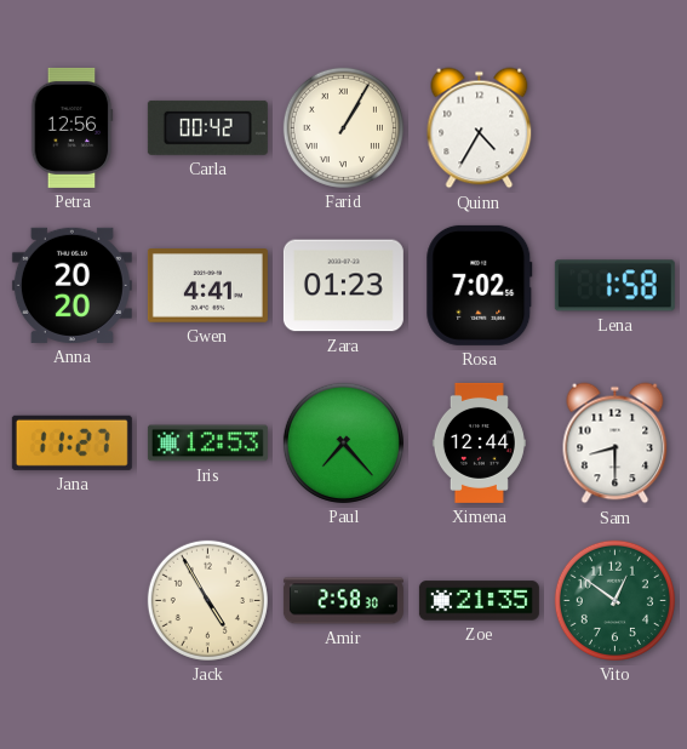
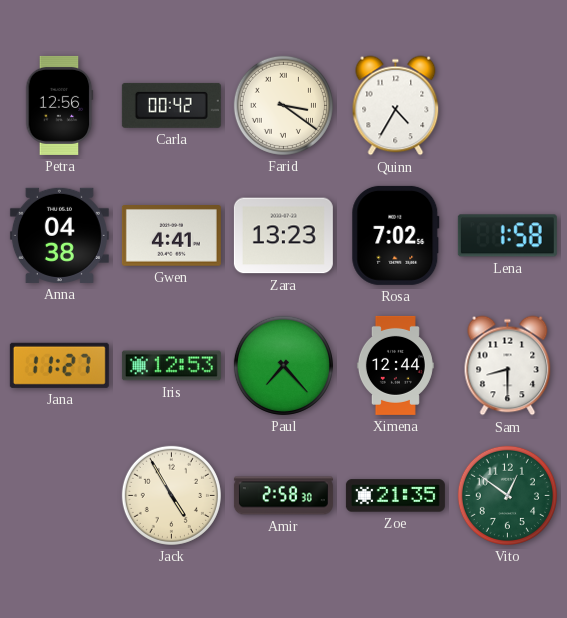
Farid: 1:05 -> 3:21 (283, 105)
Anna: 20:20 -> 04:38 (59, 235)
Zara: 01:23 -> 13:23 (283, 236)
